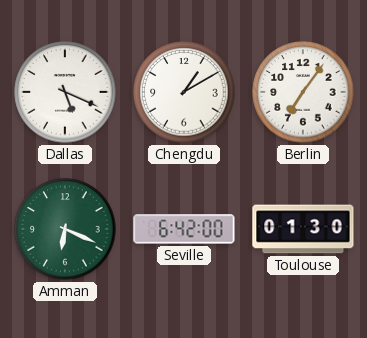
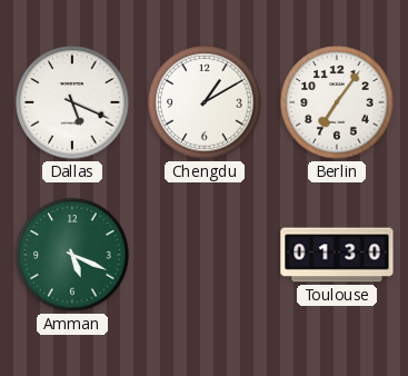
Amman: 6:19 -> 5:19 (72, 255)
Seville: 6:42 -> none (184, 229)
